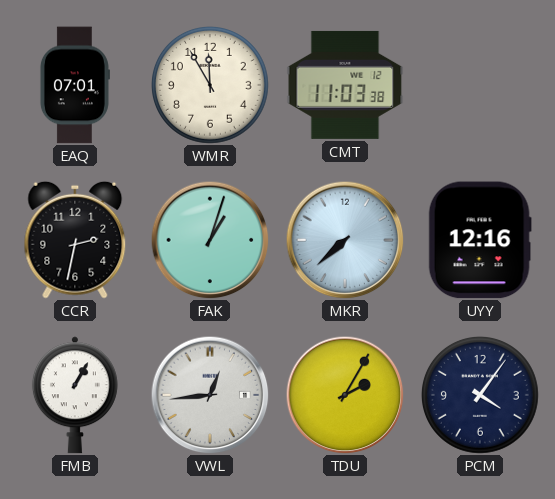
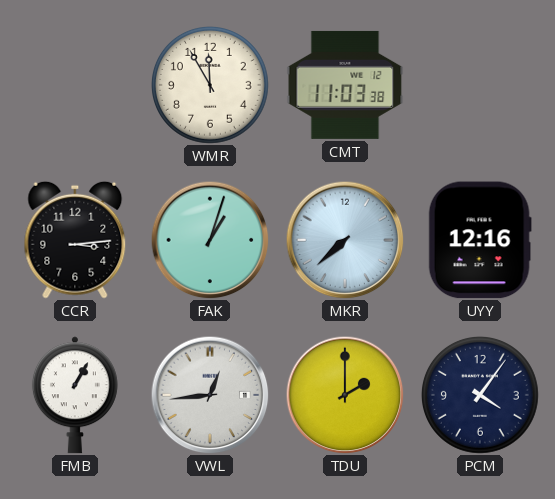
EAQ: 07:01 -> none (74, 85)
CCR: 2:32 -> 3:14 (75, 240)
TDU: 2:05 -> 2:00 (345, 395)
